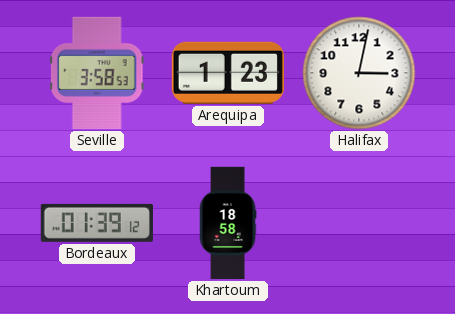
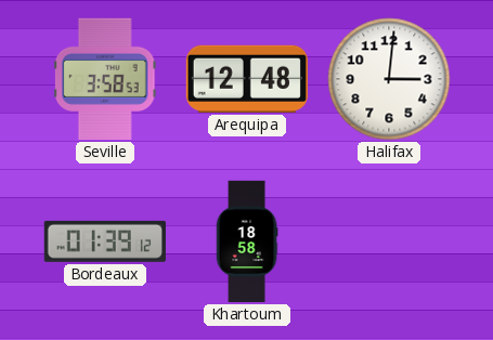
Arequipa: 1:23 -> 12:48 (247, 79)
Halifax: 3:02 -> 3:01 (389, 79)
